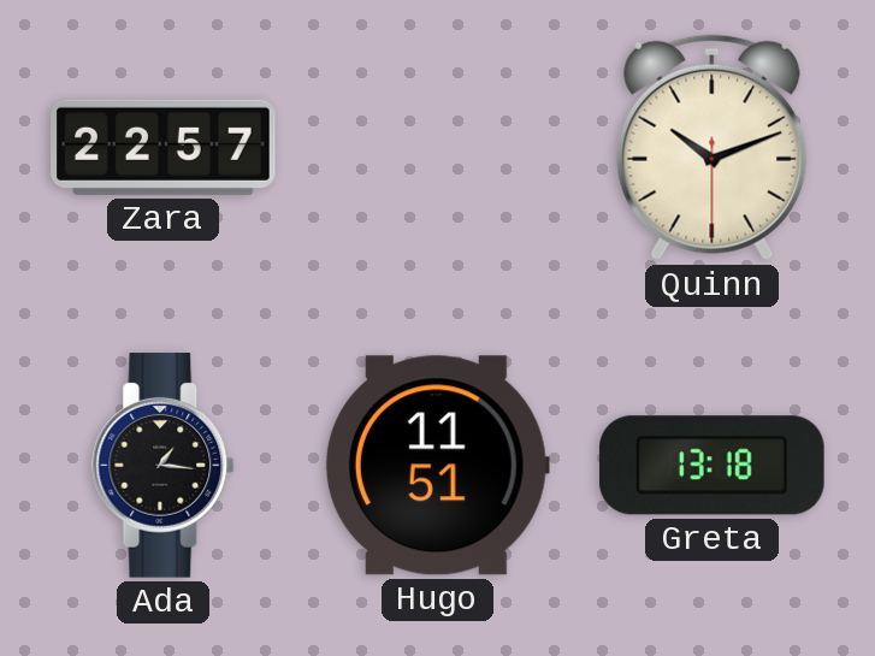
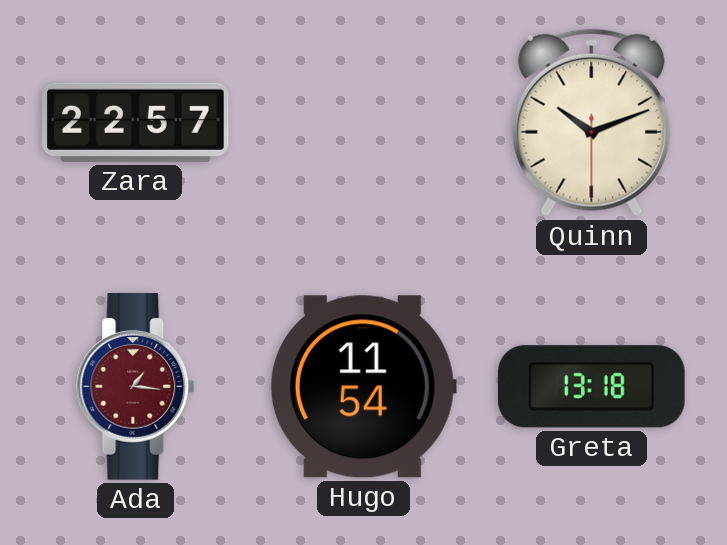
Ada dial: black -> burgundy (136, 387)
Hugo: 11:51 -> 11:54 (363, 387)
